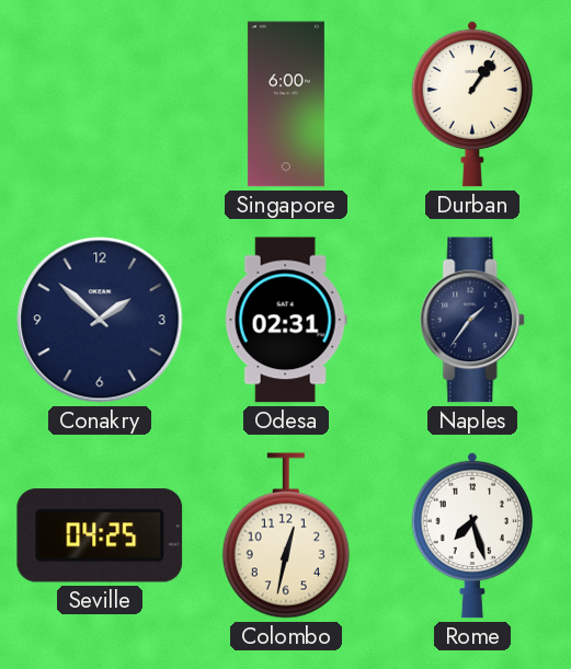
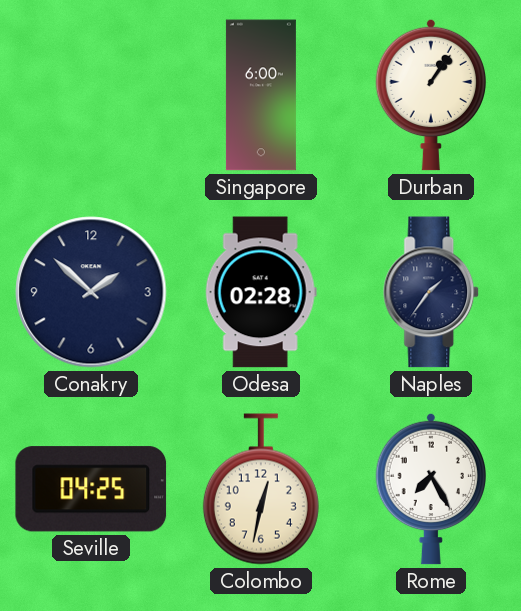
Odesa: 02:31 -> 02:28 (261, 292)
Rome: 7:27 -> 7:25 (430, 489)
